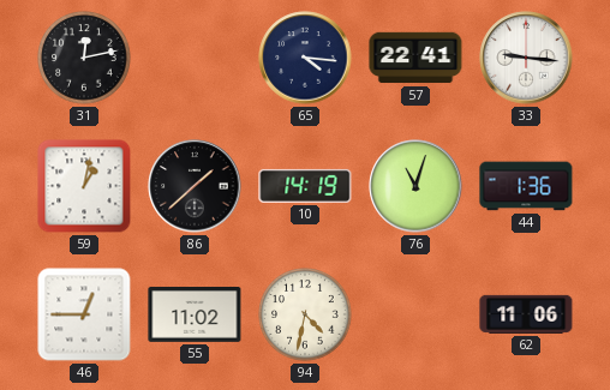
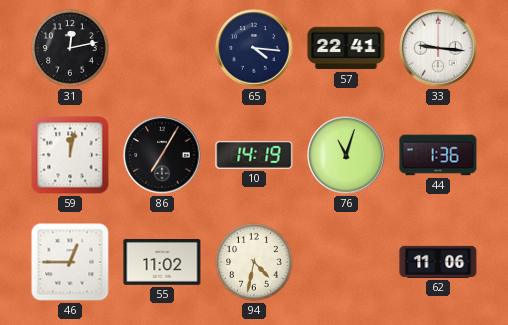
59: 1:02 -> 12:02 (70, 155)
86: 1:38 -> 7:05 (162, 155)
